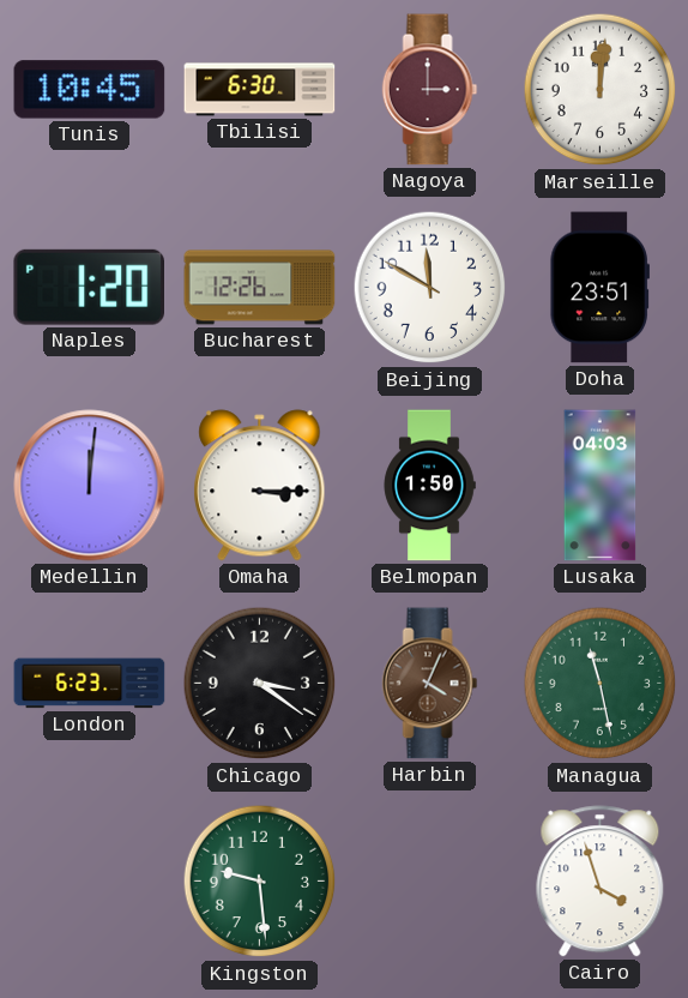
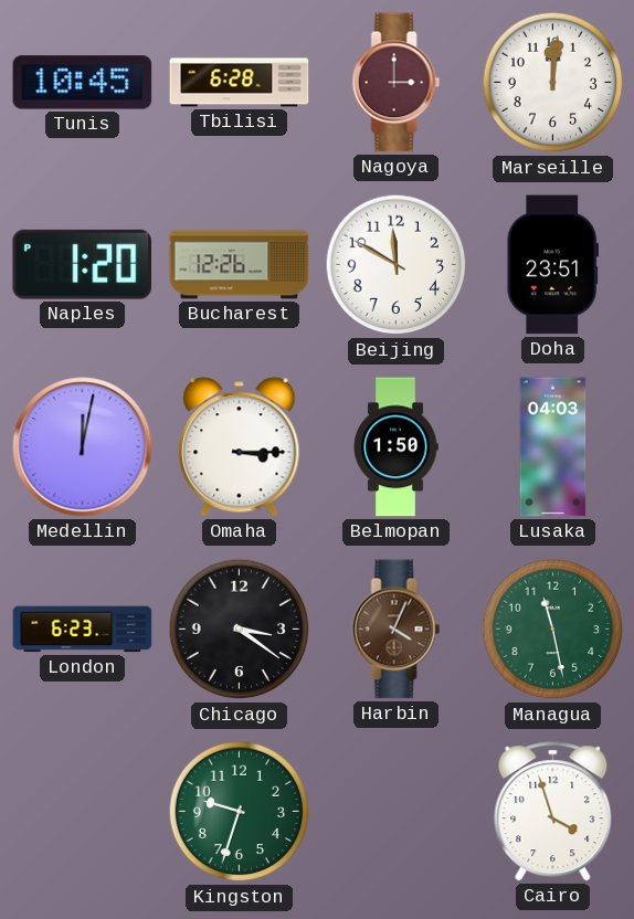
Tbilisi: 6:30 -> 6:28 (240, 83)
Medellin: 12:01 -> 12:02 (83, 447)
Kingston: 9:29 -> 9:33 (240, 812)
